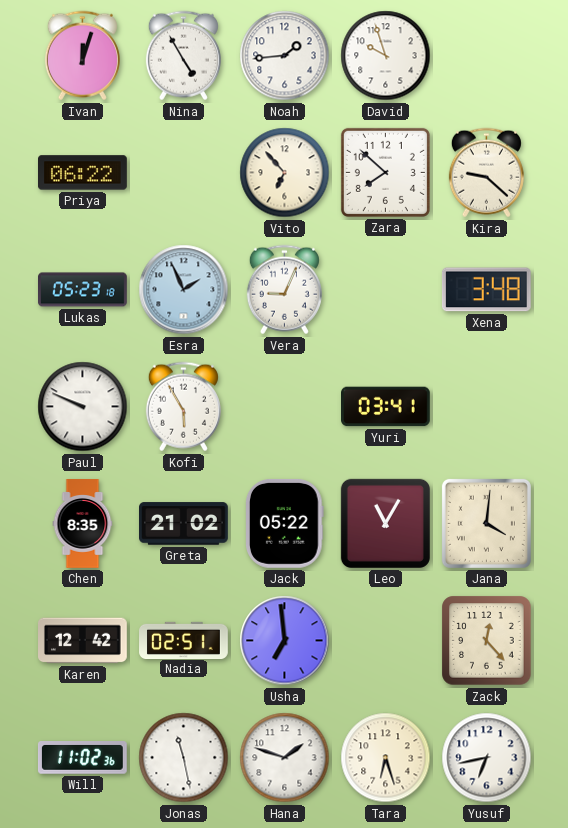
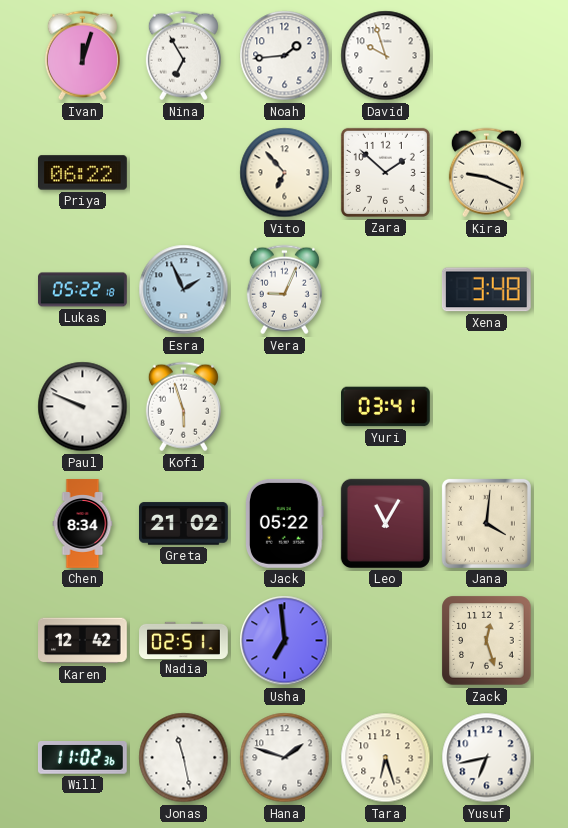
Nina: 4:55 -> 6:55 (183, 56)
Zara: 7:52 -> 1:52 (385, 172)
Kira: 9:22 -> 9:19 (486, 173)
Lukas: 05:23 -> 05:22 (83, 290)
Kofi: 5:55 -> 5:57 (183, 407)
Chen: 8:35 -> 8:34 (83, 524)
Zack: 12:23 -> 12:27 (487, 641)
